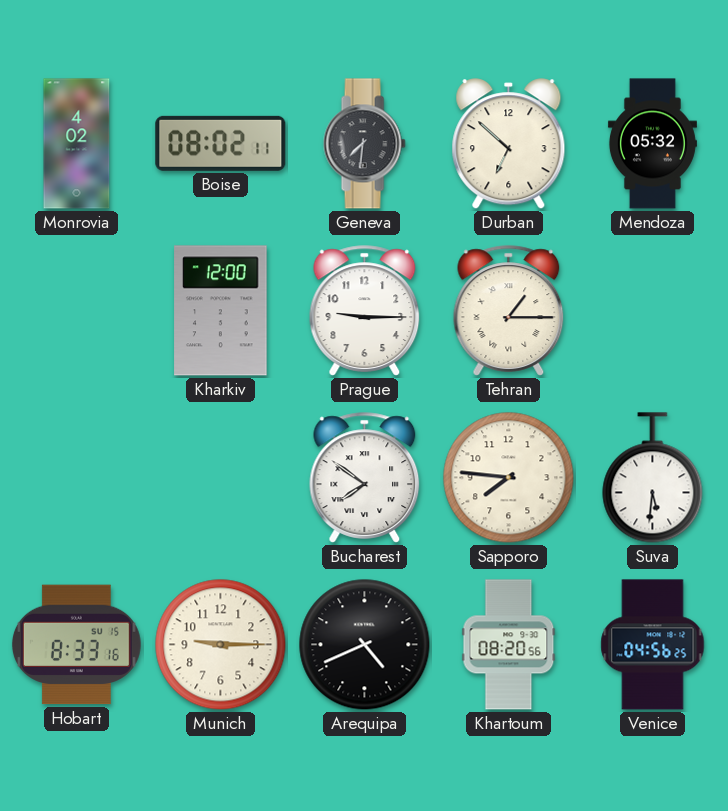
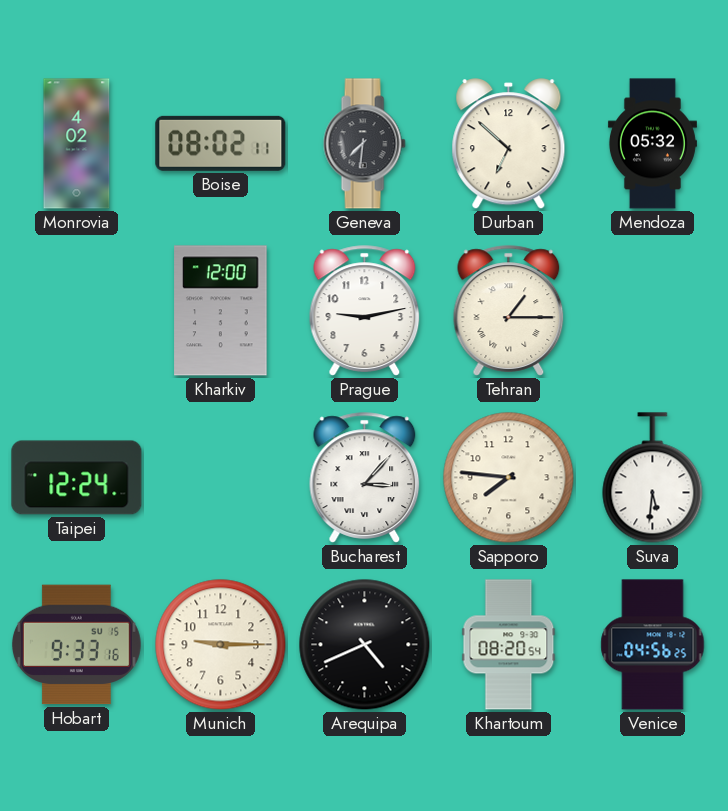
Prague: 9:15 -> 9:13 (365, 311)
Taipei: none -> 12:24 (77, 478)
Bucharest: 7:51 -> 3:07 (365, 478)
Hobart: 8:33 -> 9:33 (76, 645)
Khartoum: 08:20:56 -> 08:20:54 (509, 645)
